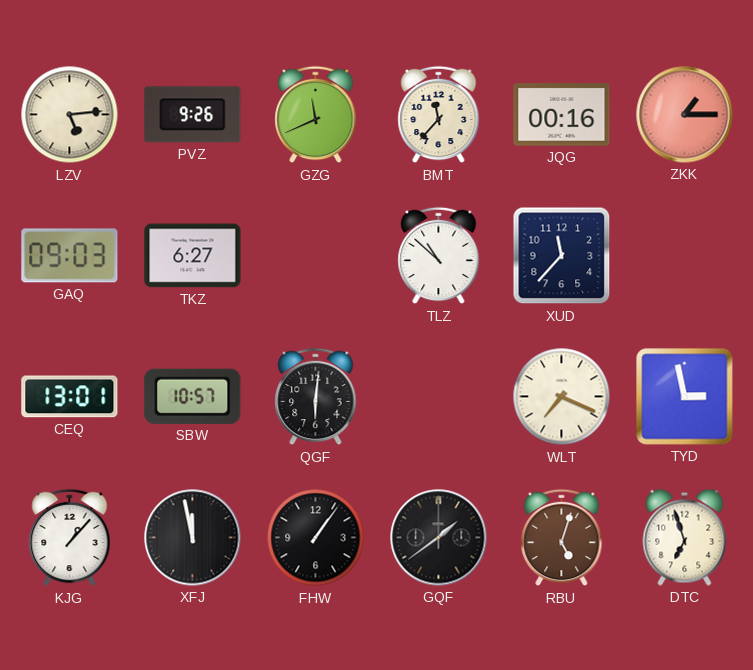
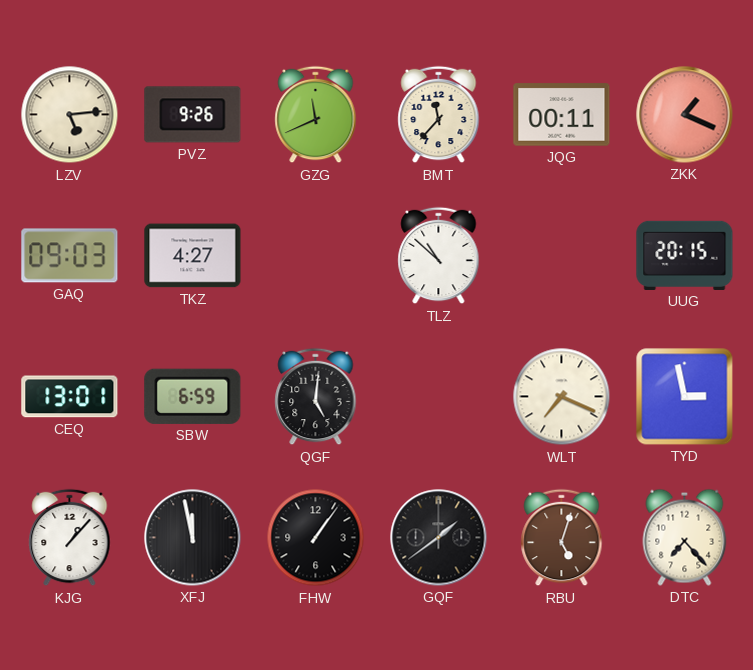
JQG: 00:16 -> 00:11 (562, 115)
ZKK: 1:15 -> 1:19 (685, 115)
TKZ: 6:27 -> 4:27 (193, 256)
XUD: 11:37 -> none (562, 256)
UUG: none -> 20:15 (685, 255)
SBW: 10:57 -> 6:59 (193, 396)
QGF: 6:01 -> 5:01 (316, 397)
DTC: 6:57 -> 7:23 (685, 537)
